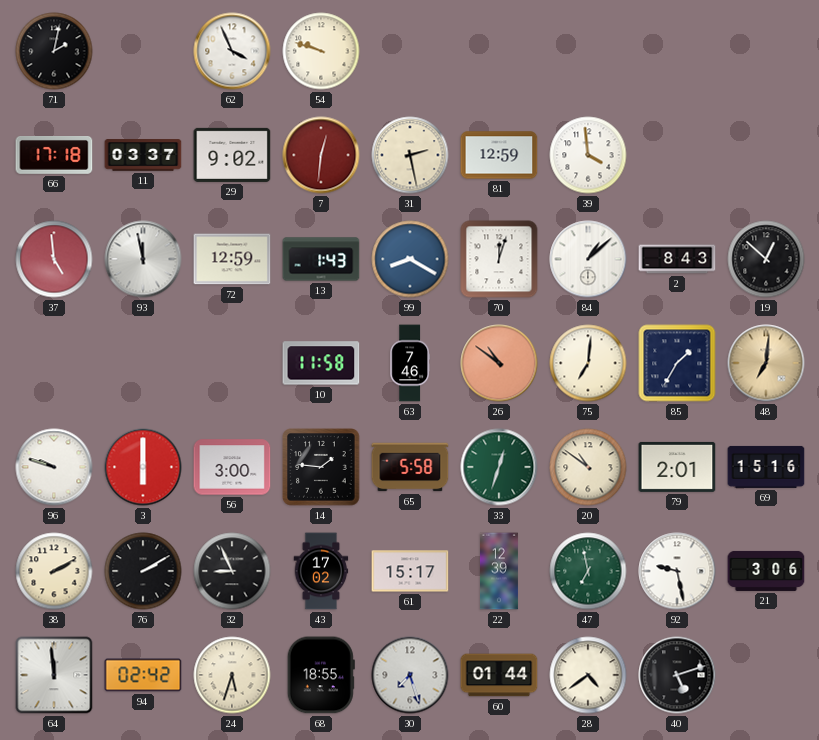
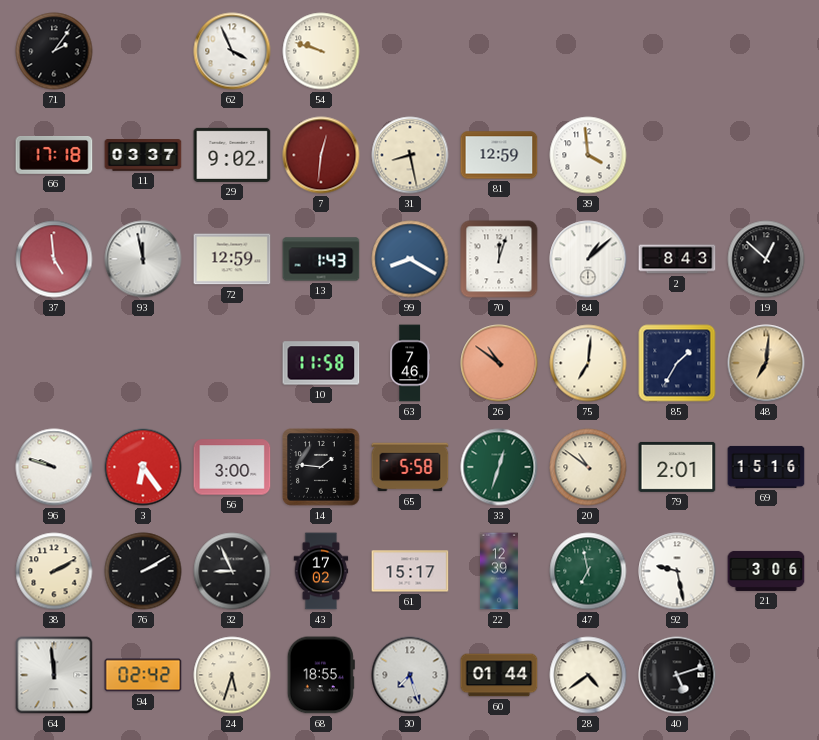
71: 2:02 -> 2:06 (54, 51)
31: 2:28 -> 8:28 (410, 155)
3: 6:00 -> 6:24 (143, 467)
